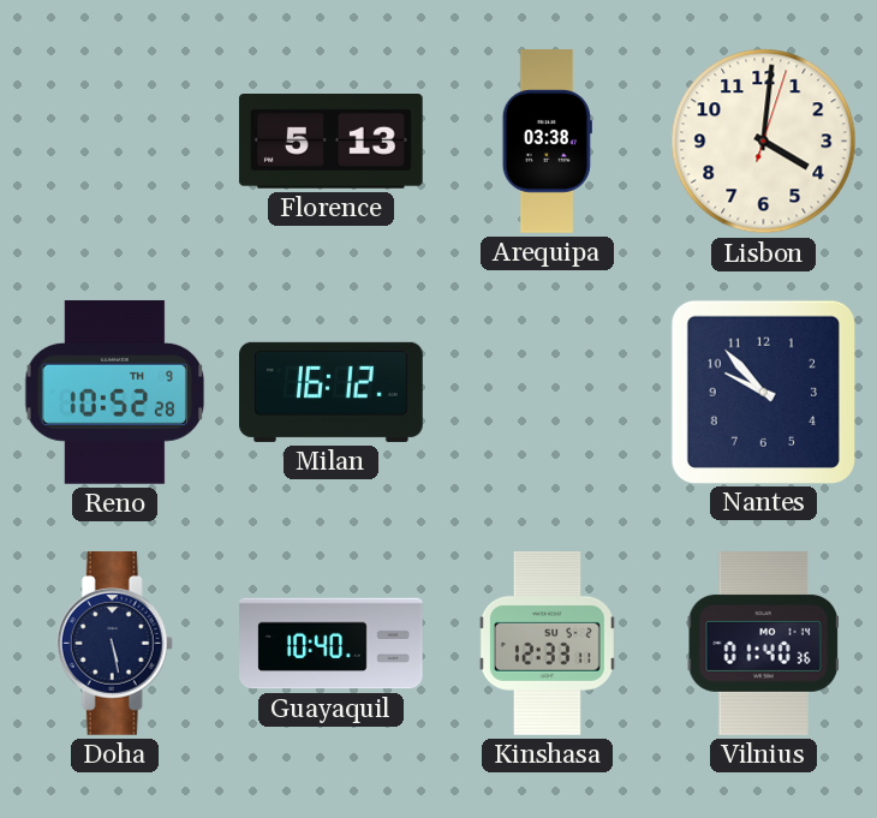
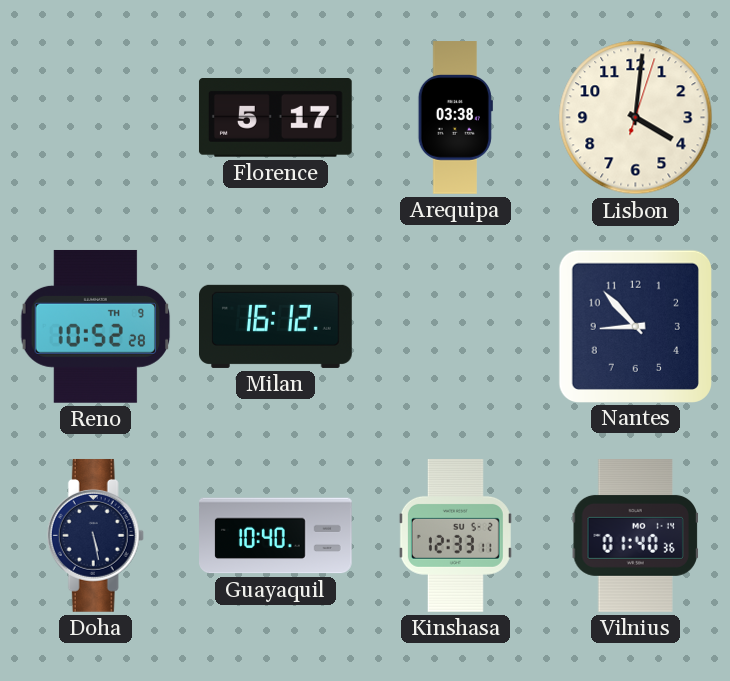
Florence: 5:13 -> 5:17 (275, 118)
Nantes: 9:53 -> 8:53 (635, 326)
